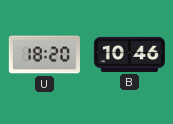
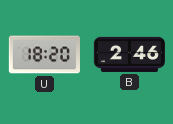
B: 10:46 -> 2:46 (129, 54)
